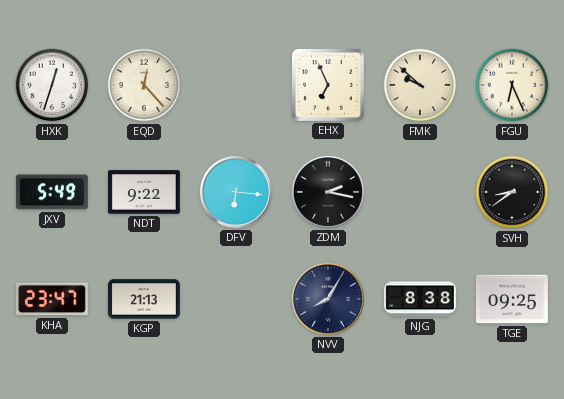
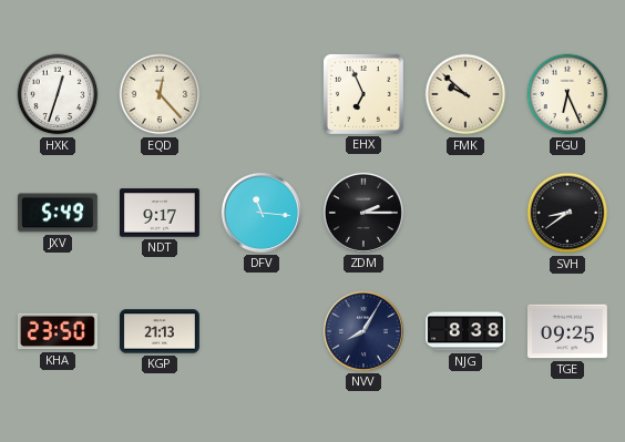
NDT: 9:22 -> 9:17 (160, 213)
DFV: 6:16 -> 11:16 (262, 213)
ZDM: 2:17 -> 2:15 (363, 213)
KHA: 23:47 -> 23:50 (58, 331)
